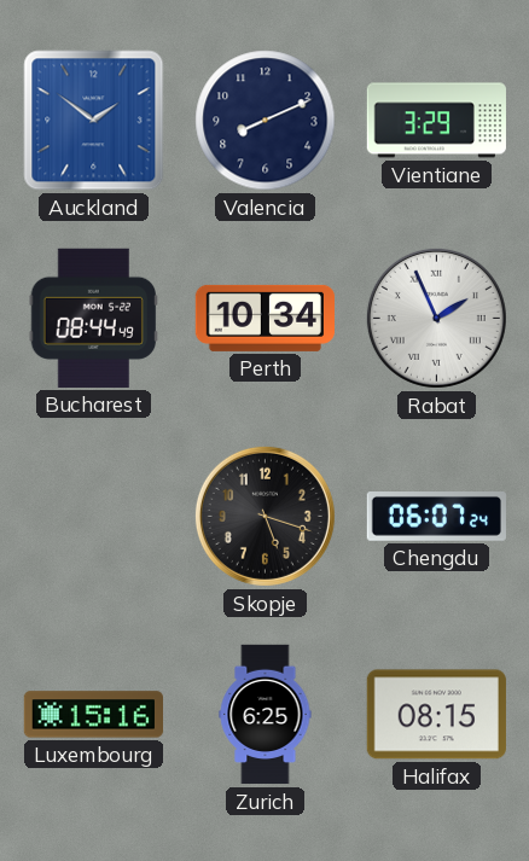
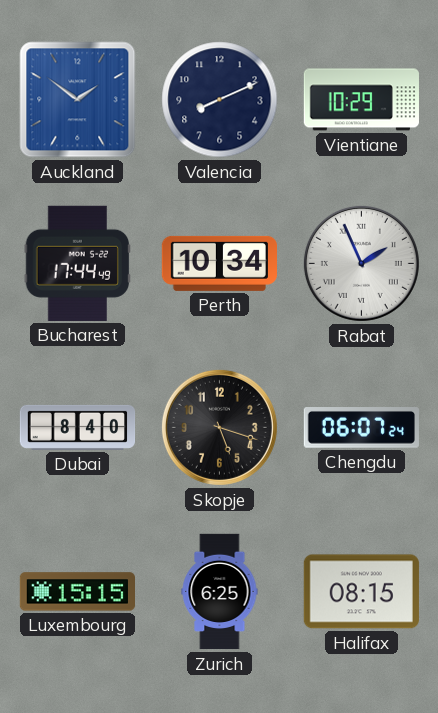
Vientiane: 3:29 -> 10:29 (361, 100)
Bucharest: 08:44 -> 17:44 (78, 263)
Dubai: none -> 8:40 (78, 427)
Luxembourg: 15:16 -> 15:15 (77, 592)
